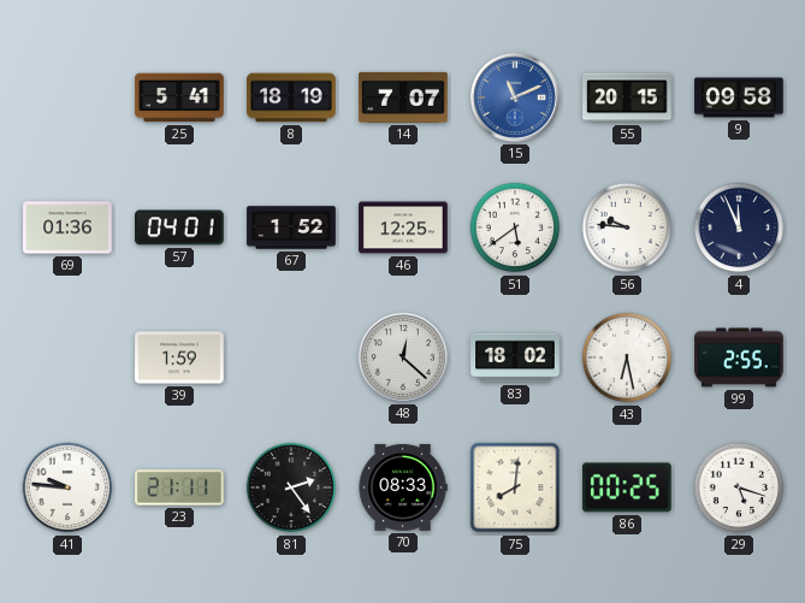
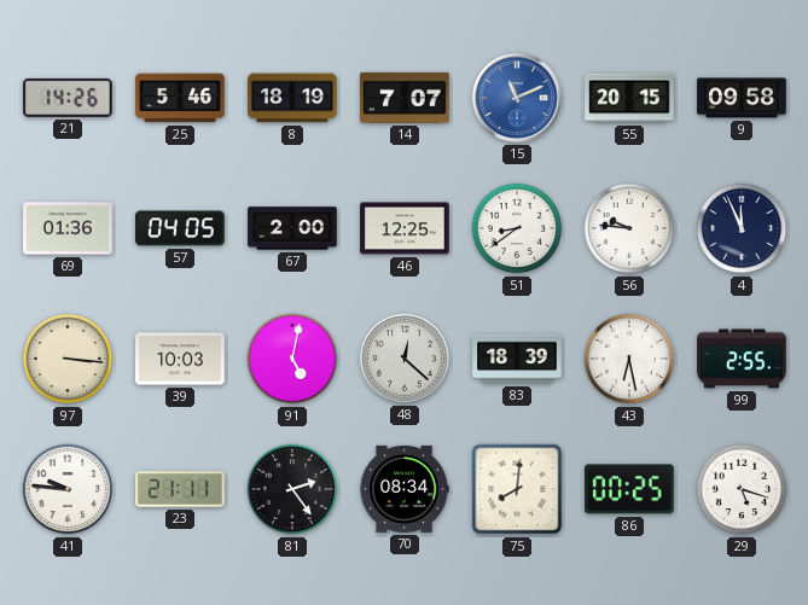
21: none -> 14:26 (68, 98)
25: 5:41 -> 5:46 (180, 98)
57: 04:01 -> 04:05 (180, 228)
67: 1:52 -> 2:00 (292, 228)
51: 5:39 -> 8:39 (517, 228)
97: none -> 3:16 (68, 359)
39: 1:59 -> 10:03 (180, 359)
91: none -> 5:02 (292, 359)
83: 18:02 -> 18:39 (517, 359)
70: 08:33 -> 08:34 (405, 489)
